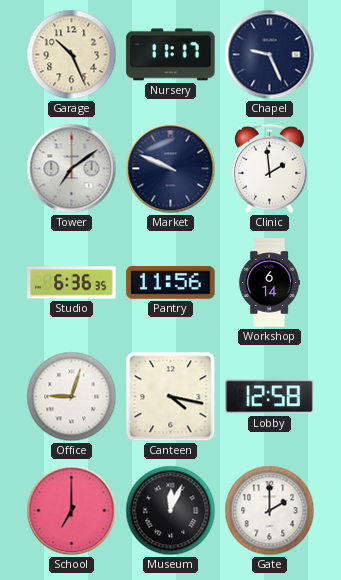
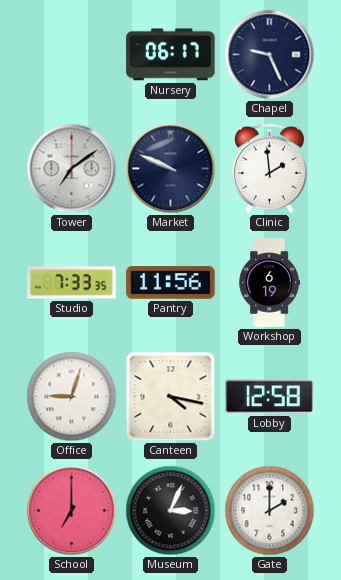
Garage: 10:26 -> none (72, 55)
Nursery: 11:17 -> 06:17 (171, 55)
Studio: 6:36 -> 7:33 (72, 283)
Workshop: 6:14 -> 6:19 (269, 283)
Museum: 12:04 -> 3:04 (171, 511)
